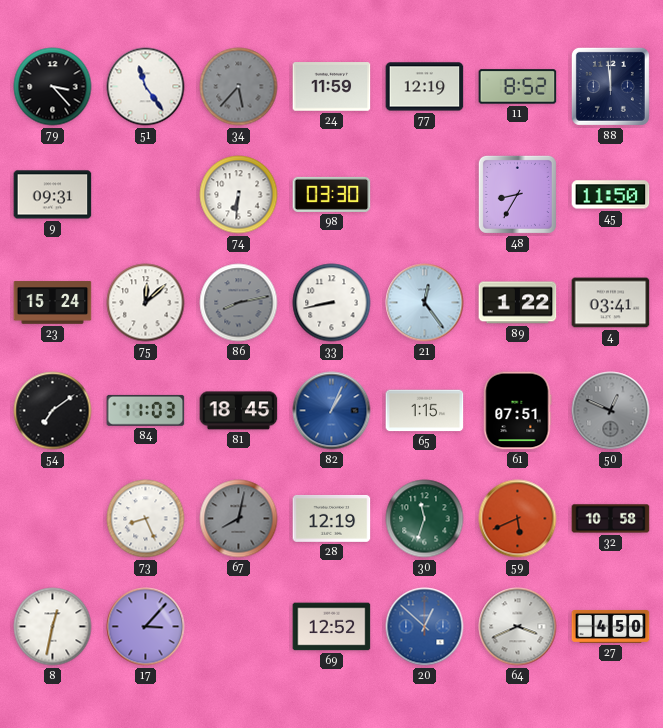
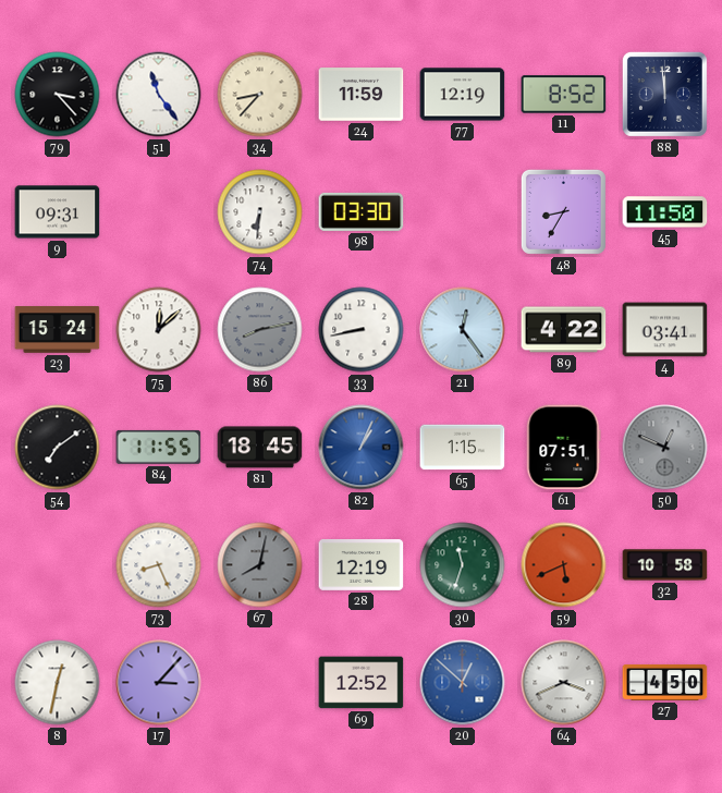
34: 5:37 -> 8:37 (260, 95)
34 dial: grey -> cream (260, 95)
89: 1:22 -> 4:22 (564, 330)
84: 11:03 -> 11:55 (159, 447)
